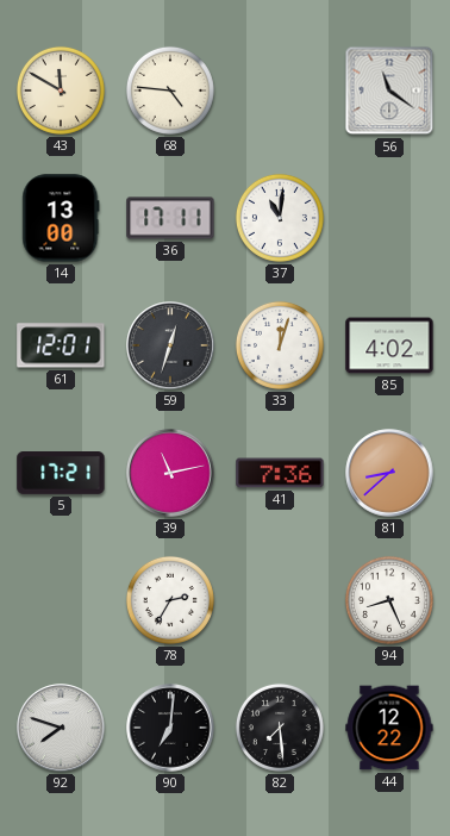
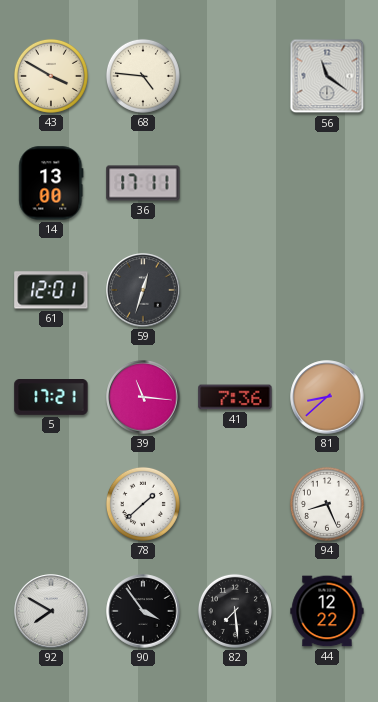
43: 11:50 -> 3:50 (51, 76)
37: 11:01 -> none (280, 218)
33: 12:03 -> none (280, 345)
85: 4:02 -> none (389, 345)
39: 11:13 -> 11:16 (143, 397)
78: 2:35 -> 1:38 (143, 504)
92: 7:48 -> 7:50 (51, 611)
90: 7:01 -> 3:54 (143, 611)
